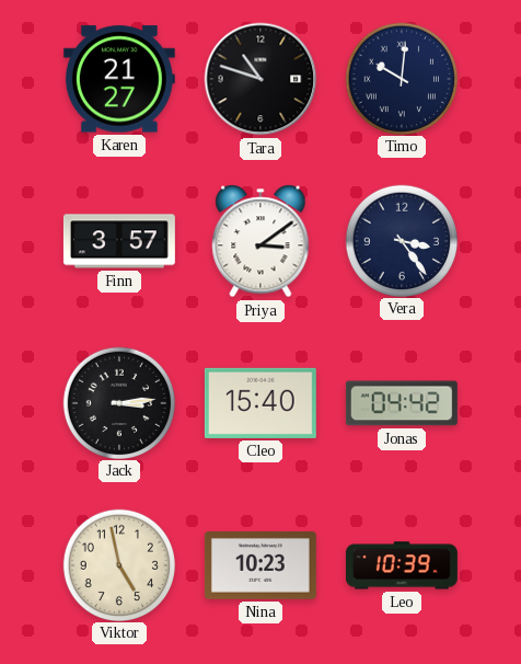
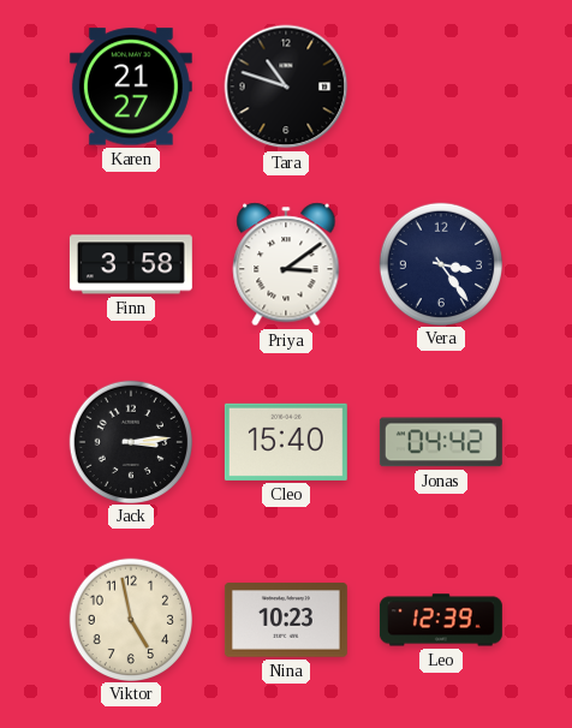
Timo: 10:01 -> none (401, 78)
Finn: 3:57 -> 3:58 (131, 264)
Leo: 10:39 -> 12:39 (441, 620)
